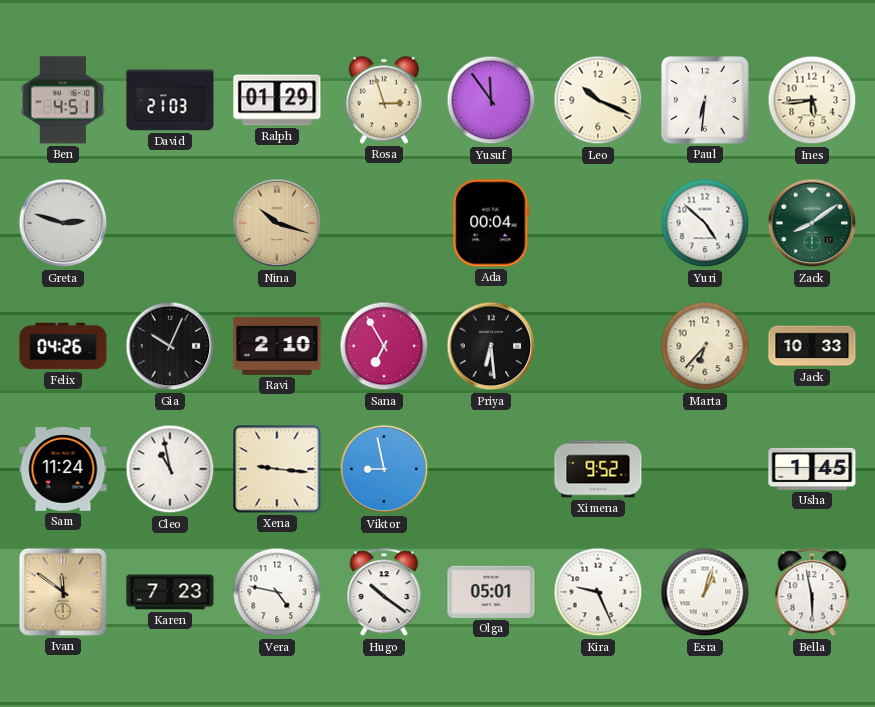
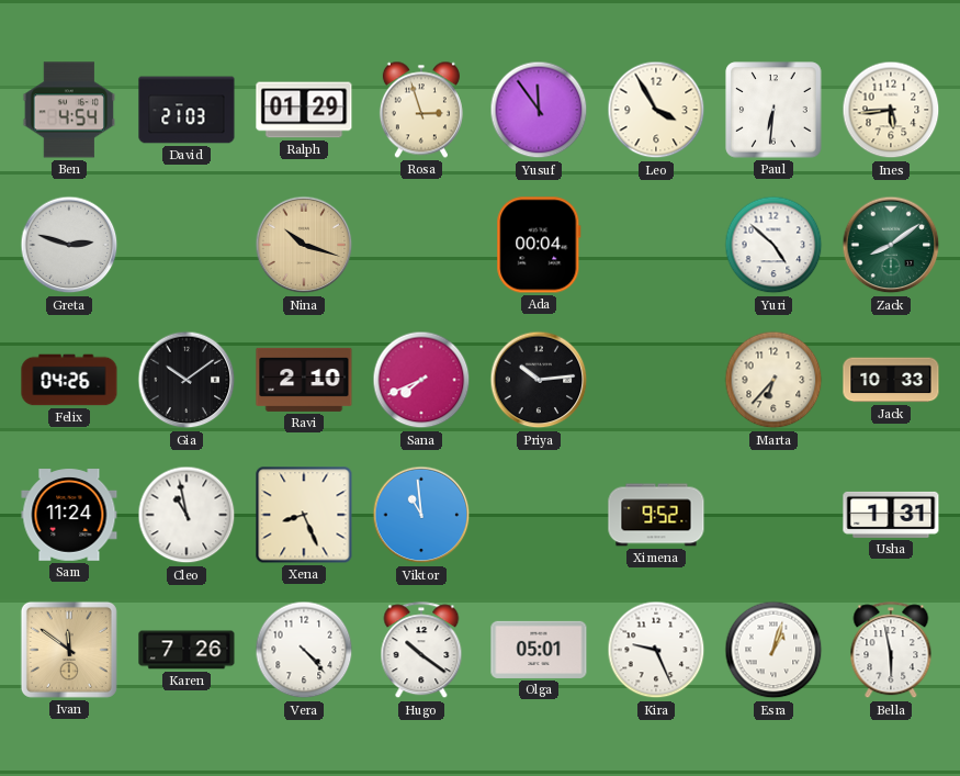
Ben: 4:51 -> 4:54 (68, 110)
Leo: 10:19 -> 3:55 (656, 110)
Gia: 10:04 -> 10:09 (187, 380)
Sana: 6:55 -> 7:41 (421, 380)
Priya: 6:29 -> 10:14 (539, 380)
Xena: 9:16 -> 8:26 (304, 515)
Viktor: 8:58 -> 10:59 (421, 515)
Usha: 1:45 -> 1:31 (891, 515)
Karen: 7:23 -> 7:26 (187, 650)
Vera: 4:47 -> 4:23 (304, 650)
